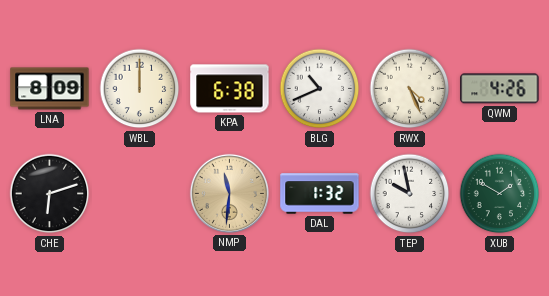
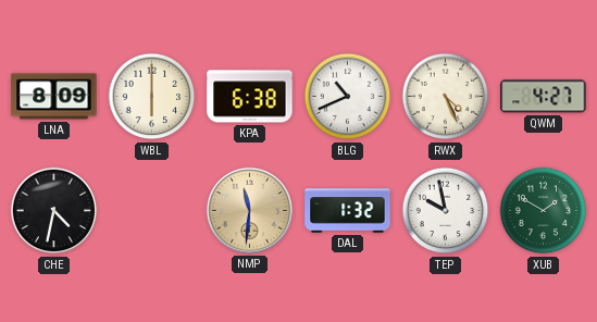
WBL: 12:00 -> 6:00 (152, 97)
QWM: 4:26 -> 4:27 (544, 97)
CHE: 6:12 -> 4:32 (54, 211)
